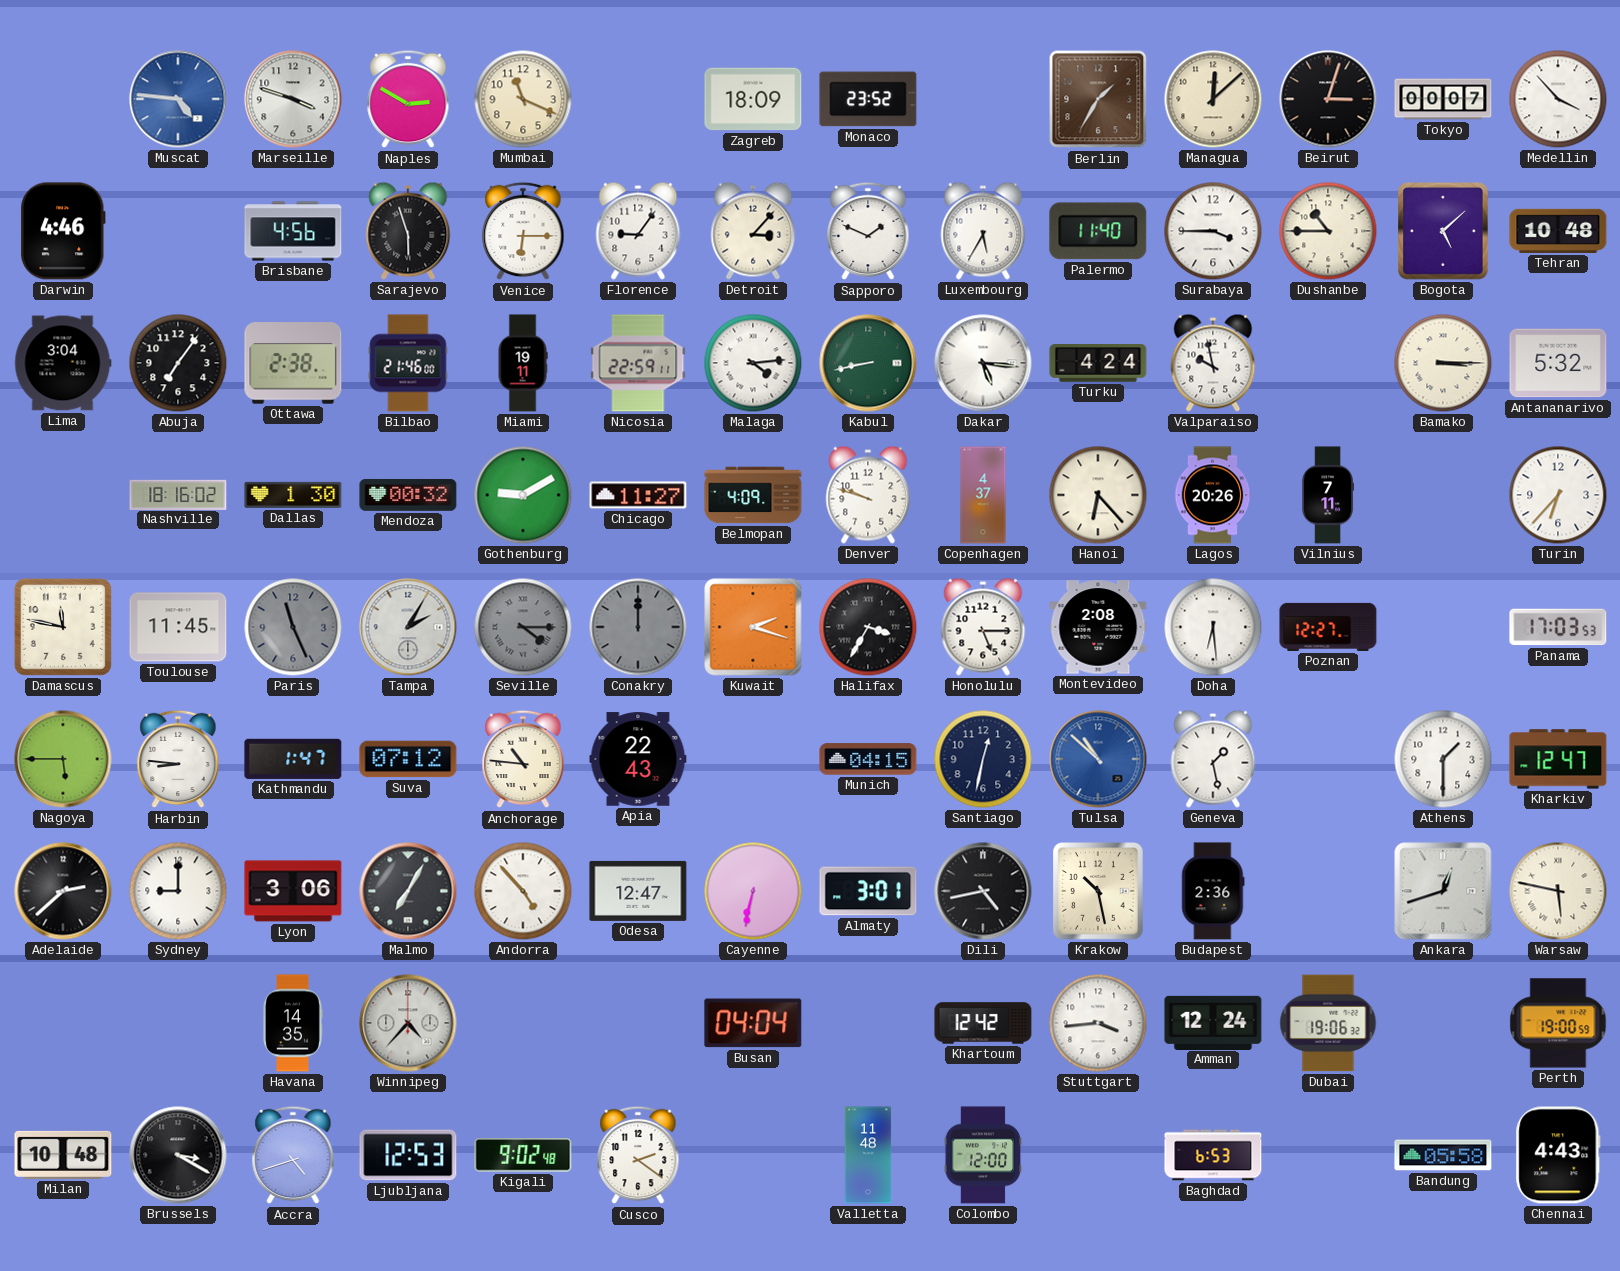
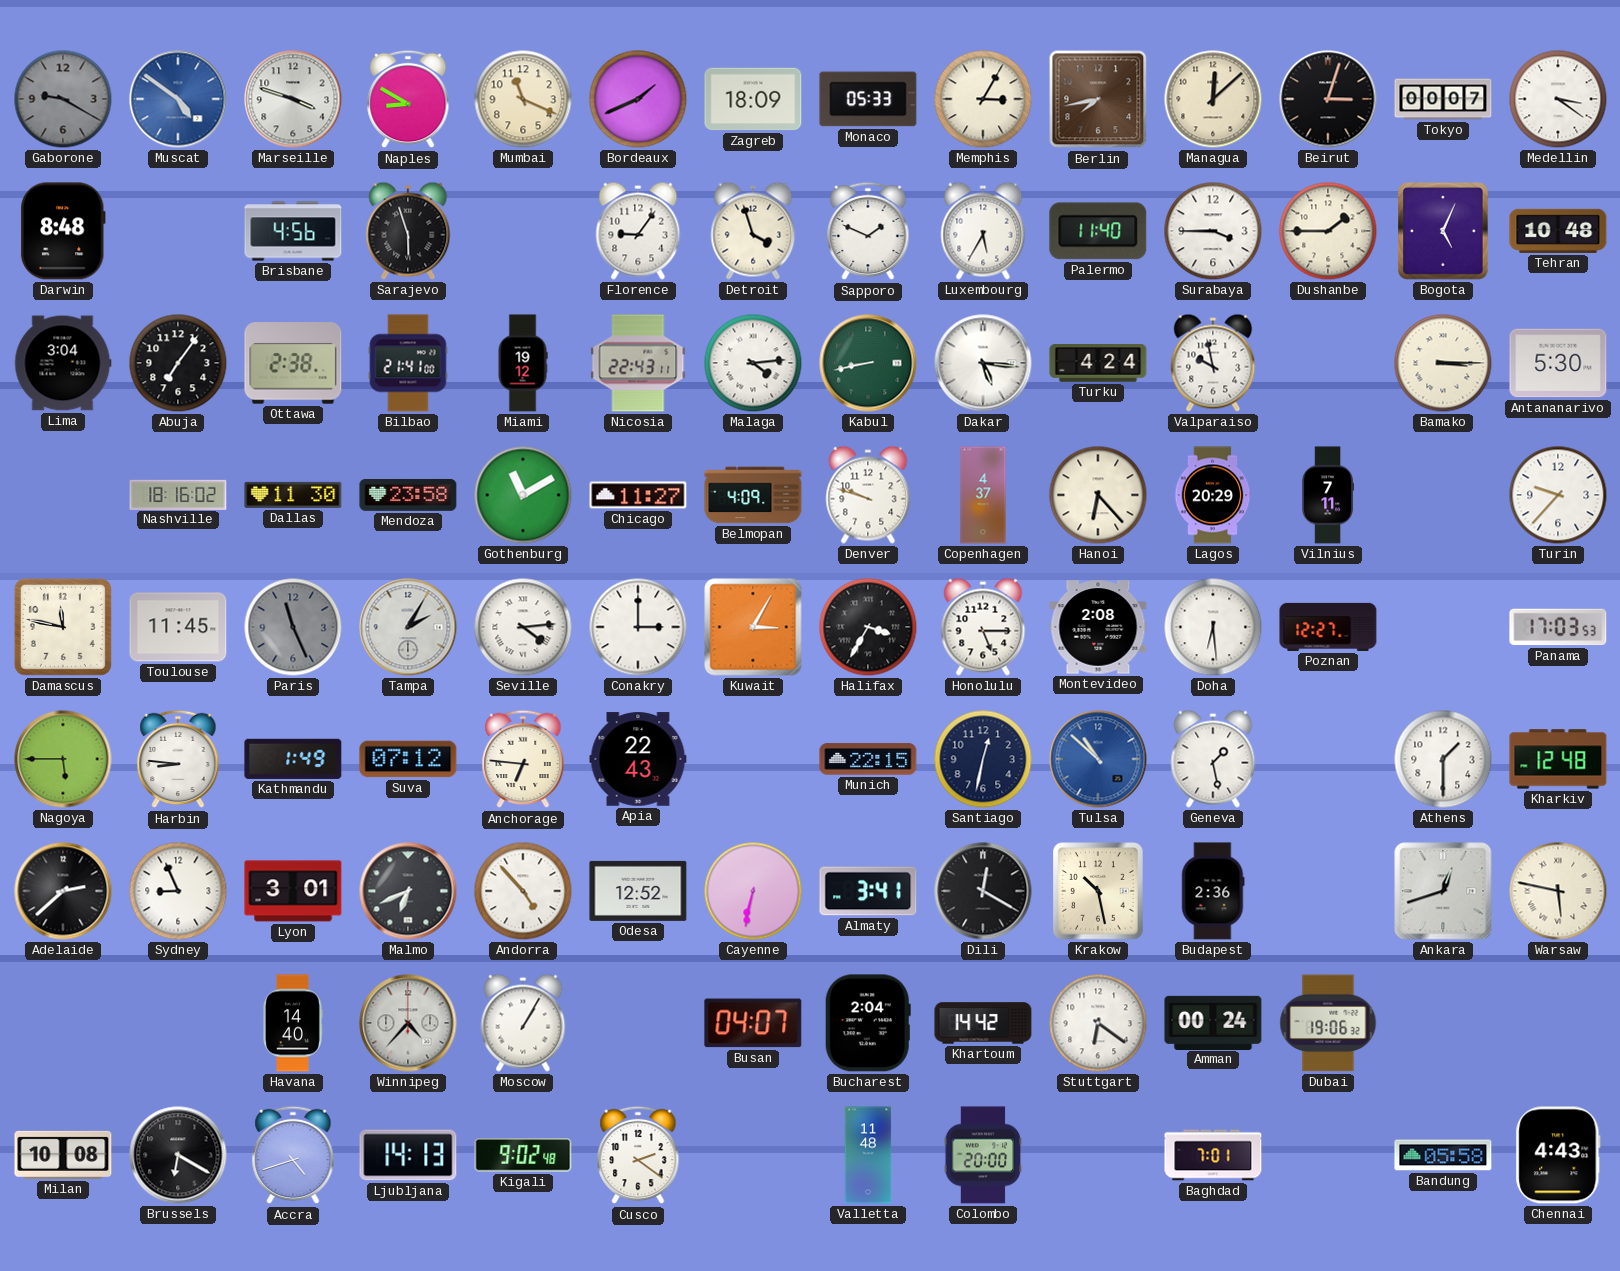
Gaborone: none -> 9:20 (63, 99)
Muscat: 4:46 -> 4:51 (178, 99)
Naples: 2:50 -> 8:50 (408, 99)
Bordeaux: none -> 1:41 (638, 99)
Monaco: 23:52 -> 05:33 (868, 99)
Memphis: none -> 3:05 (983, 99)
Berlin: 1:35 -> 7:43 (1098, 99)
Medellin: 3:53 -> 3:21 (1558, 99)
Darwin: 4:46 -> 8:48 (63, 231)
Venice: 6:15 -> none (523, 231)
Detroit: 3:07 -> 3:57 (753, 231)
Dushanbe: 10:45 -> 1:45 (1328, 231)
Bogota: 5:08 -> 5:04 (1443, 231)
Bilbao: 21:46 -> 21:41 (408, 363)
Miami: 19:11 -> 19:12 (523, 363)
Nicosia: 22:59 -> 22:43 (638, 363)
Antananarivo: 5:32 -> 5:30 (1558, 363)
Dallas: 1:30 -> 11:30 (293, 495)
Mendoza: 00:32 -> 23:58 (408, 495)
Gothenburg: 9:10 -> 11:10 (523, 495)
Lagos: 20:26 -> 20:29 (1213, 495)
Turin: 6:37 -> 9:37 (1558, 495)
Seville: 4:15 -> 4:14 (523, 627)
Seville dial: grey -> white (523, 627)
Conakry: 12:00 -> 3:00 (638, 627)
Conakry dial: grey -> white (638, 627)
Kuwait: 2:18 -> 3:05 (753, 627)
Kathmandu: 1:47 -> 1:49 (293, 759)
Anchorage: 10:46 -> 6:46 (523, 759)
Munich: 04:15 -> 22:15 (868, 759)
Kharkiv: 12:47 -> 12:48 (1558, 759)
Sydney: 9:00 -> 8:56 (178, 891)
Lyon: 3:06 -> 3:01 (293, 891)
Malmo: 7:05 -> 6:41 (408, 891)
Odesa: 12:47 -> 12:52 (638, 891)
Almaty: 3:01 -> 3:41 (868, 891)
Dili: 4:43 -> 12:20 (983, 891)
Havana: 14:35 -> 14:40 (293, 1023)
Moscow: none -> 1:05 (523, 1023)
Busan: 04:04 -> 04:07 (753, 1023)
Bucharest: none -> 2:04 (868, 1023)
Khartoum: 12:42 -> 14:42 (983, 1023)
Stuttgart: 3:44 -> 6:21 (1098, 1023)
Amman: 12:24 -> 00:24 (1213, 1022)
Perth: 19:00 -> none (1558, 1023)
Milan: 10:48 -> 10:08 (63, 1155)
Brussels: 3:20 -> 6:20 (178, 1155)
Ljubljana: 12:53 -> 14:13 (408, 1155)
Colombo: 12:00 -> 20:00 (983, 1155)
Baghdad: 6:53 -> 7:01 (1213, 1155)
